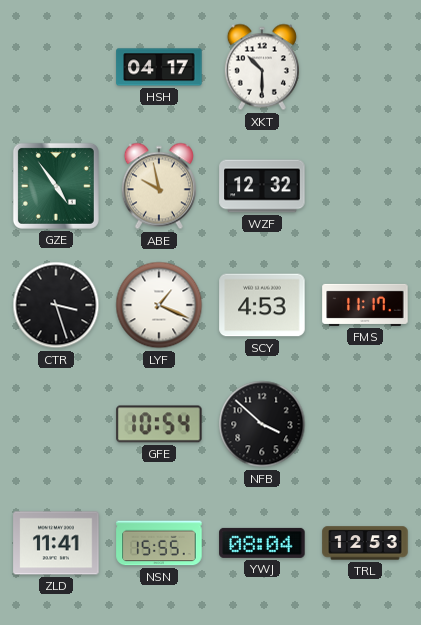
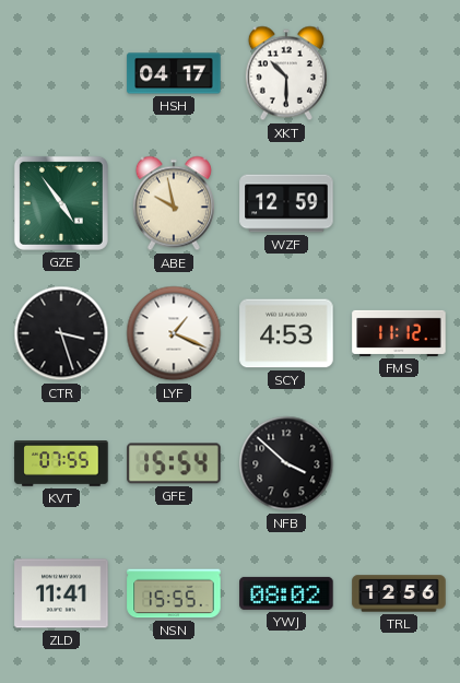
WZF: 12:32 -> 12:59 (286, 203)
FMS: 11:17 -> 11:12 (399, 333)
KVT: none -> 07:55 (61, 464)
GFE: 10:54 -> 15:54 (174, 463)
YWJ: 08:04 -> 08:02 (286, 593)
TRL: 12:53 -> 12:56 (399, 593)
